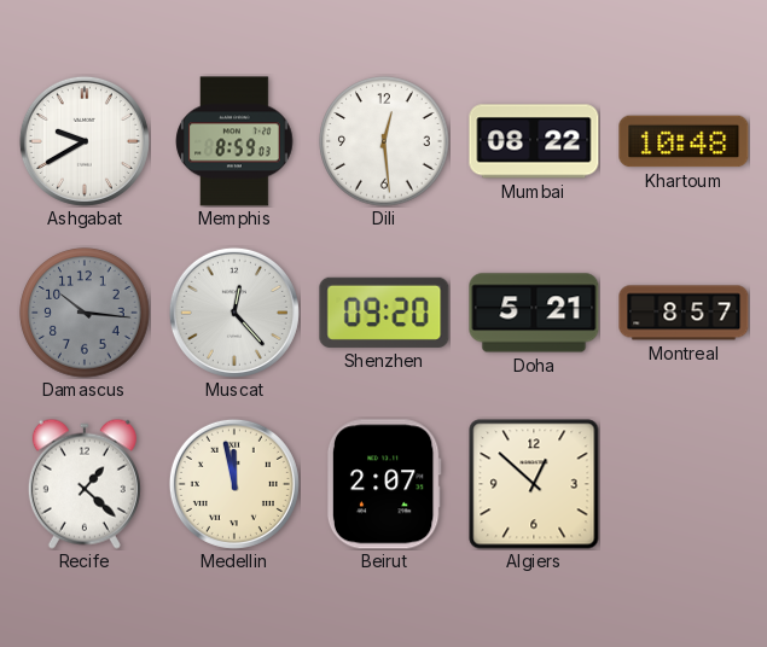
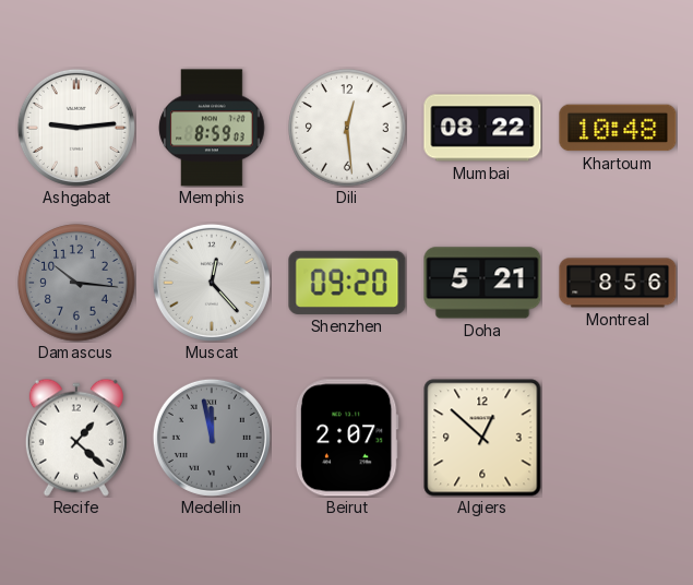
Ashgabat: 9:40 -> 9:14 (76, 128)
Montreal: 8:57 -> 8:56 (618, 283)
Medellin dial: cream -> grey (212, 438)
